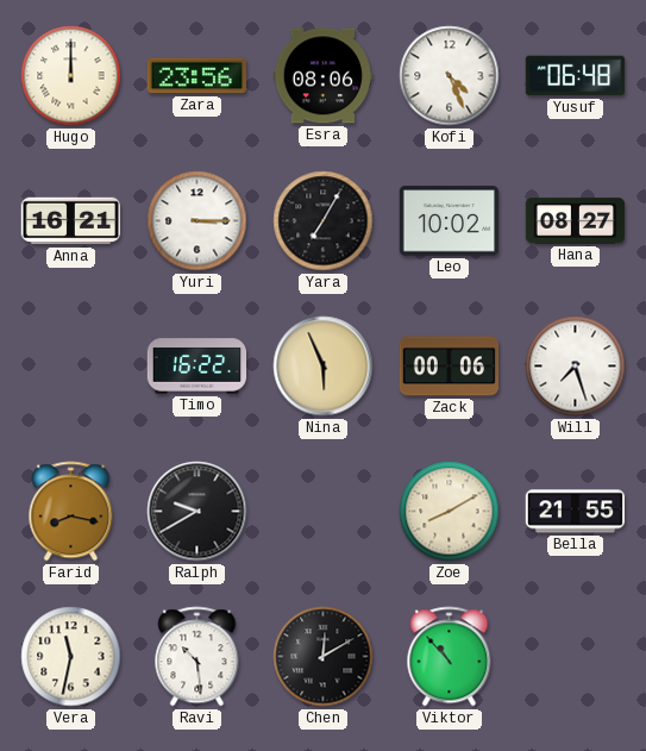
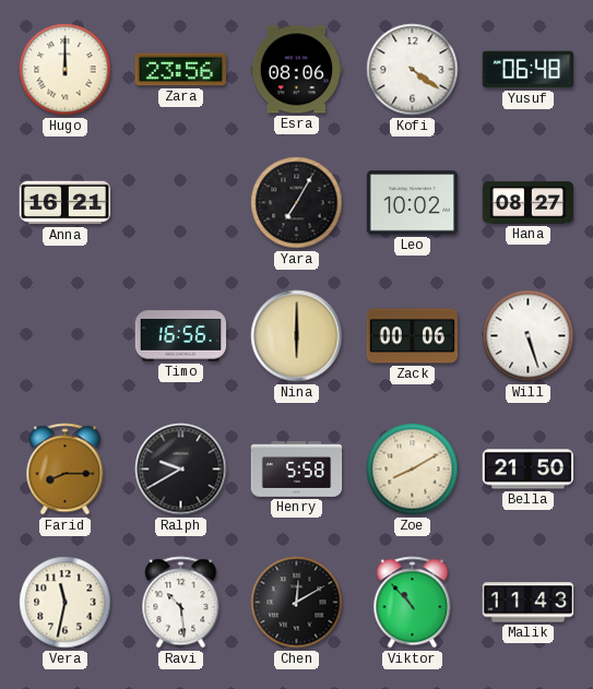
Kofi: 4:26 -> 4:21 (413, 70)
Yuri: 3:15 -> none (197, 221)
Timo: 16:22 -> 16:56 (181, 336)
Nina: 5:56 -> 6:00 (297, 336)
Will: 7:27 -> 5:27 (529, 336)
Farid: 8:17 -> 8:15 (66, 470)
Henry: none -> 5:58 (297, 470)
Bella: 21:55 -> 21:50 (529, 470)
Malik: none -> 11:43 (529, 603)
